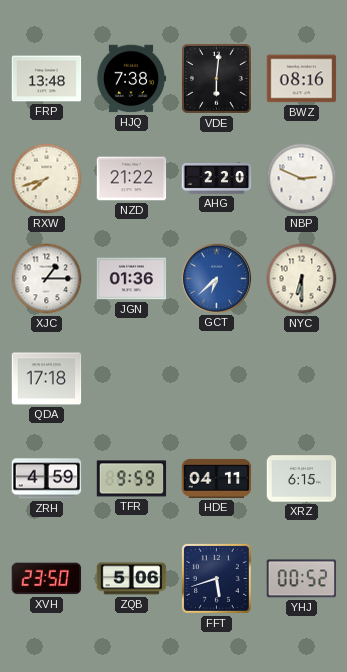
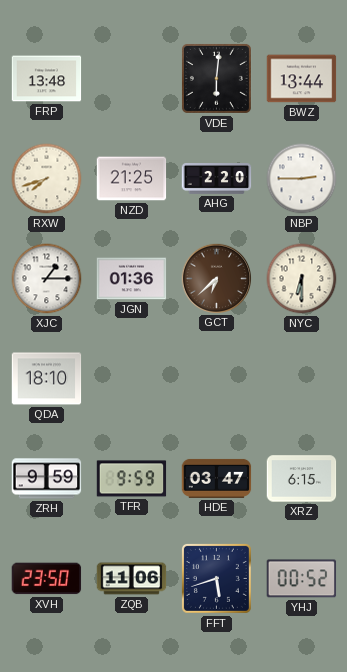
HJQ: 7:38 -> none (131, 79)
BWZ: 08:16 -> 13:44 (302, 79)
NZD: 21:22 -> 21:25 (132, 179)
NBP: 2:49 -> 2:45 (302, 179)
GCT dial: blue -> brown (216, 278)
QDA: 17:18 -> 18:10 (47, 379)
ZRH: 4:59 -> 9:59 (47, 479)
HDE: 04:11 -> 03:47 (217, 478)
ZQB: 5:06 -> 11:06 (132, 579)
